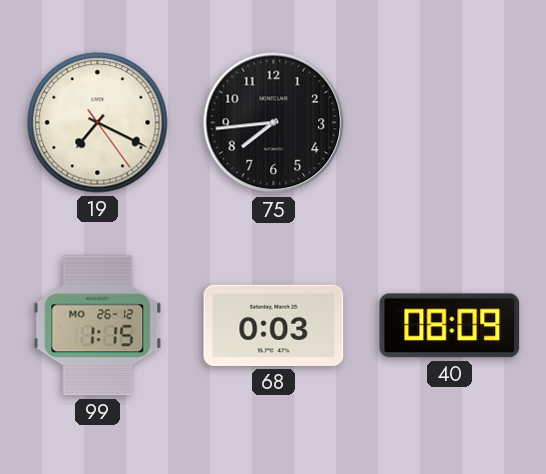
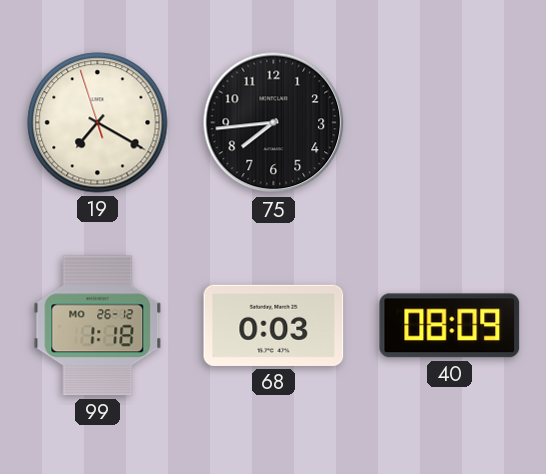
19: 7:19:24 -> 7:19:57 (98, 123)
99: 1:15 -> 1:18 (98, 326)
